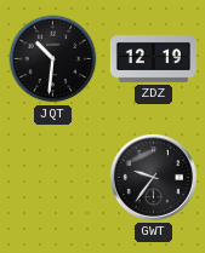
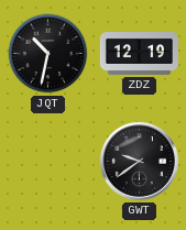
JQT: 10:31 -> 10:32 (48, 54)
GWT: 9:36 -> 9:39 (139, 161)
